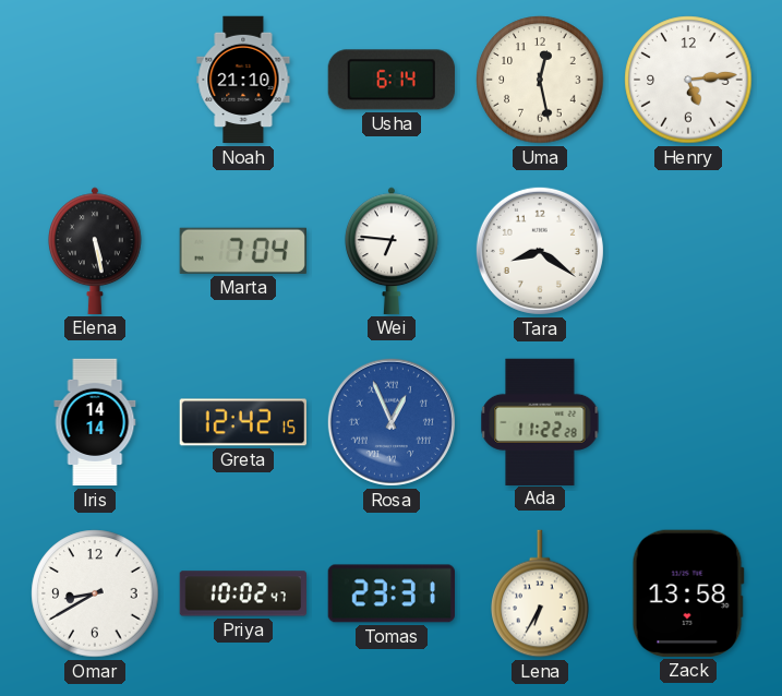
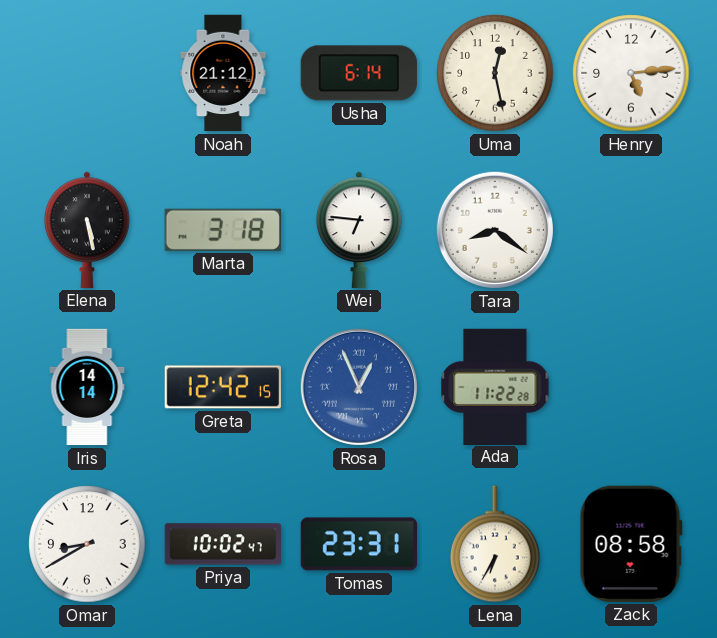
Noah: 21:10 -> 21:12 (223, 73)
Marta: 7:04 -> 3:18 (223, 230)
Zack: 13:58 -> 08:58 (631, 544)
